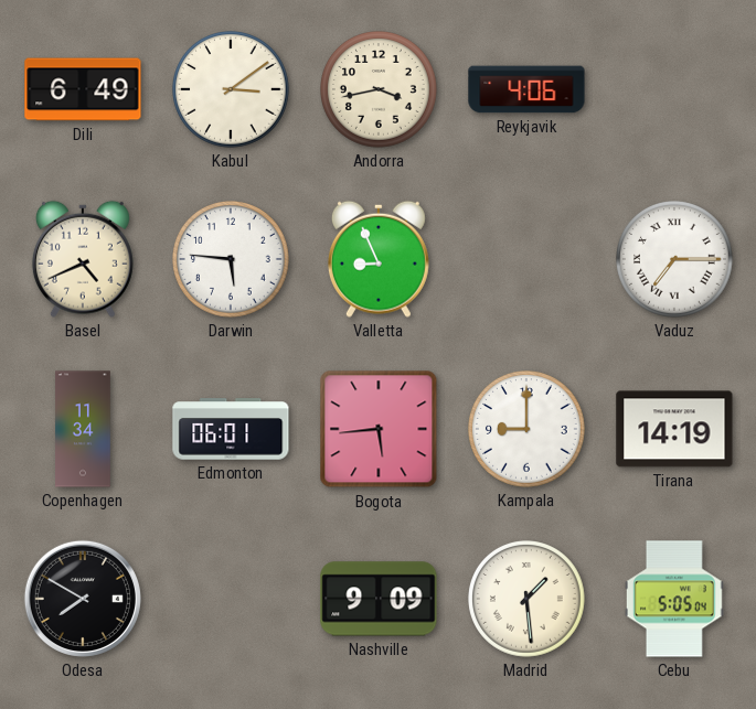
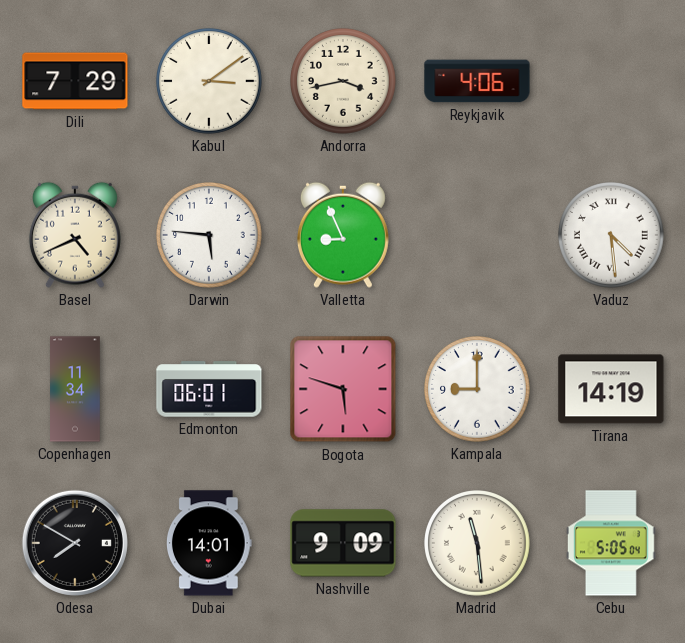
Dili: 6:49 -> 7:29 (75, 81)
Vaduz: 7:15 -> 4:29 (612, 236)
Bogota: 5:44 -> 5:48 (343, 389)
Dubai: none -> 14:01 (209, 543)
Madrid: 1:29 -> 11:29 (478, 544)
